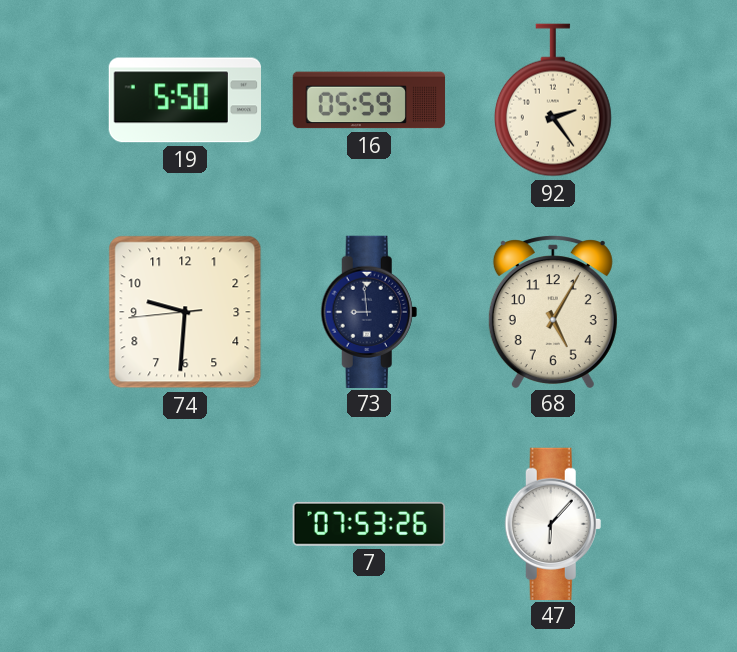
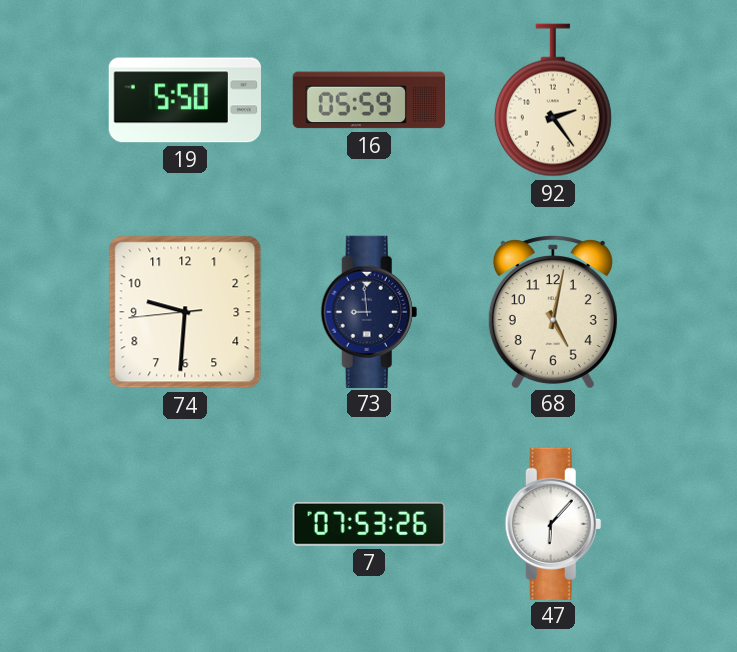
68: 5:05 -> 5:02 (553, 311)
